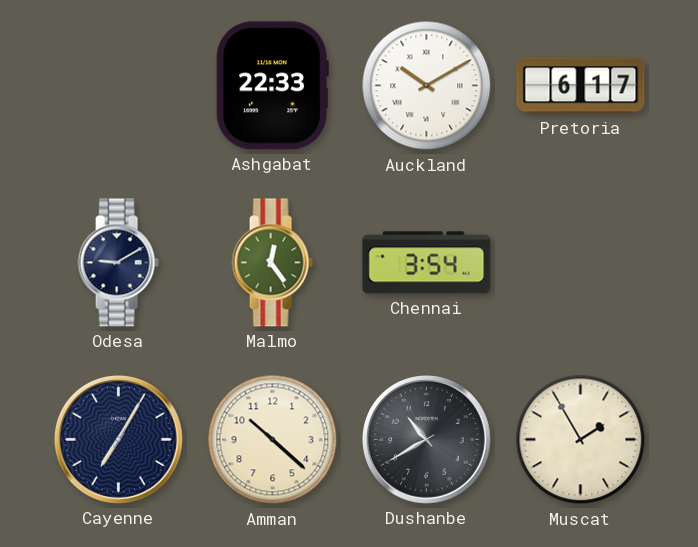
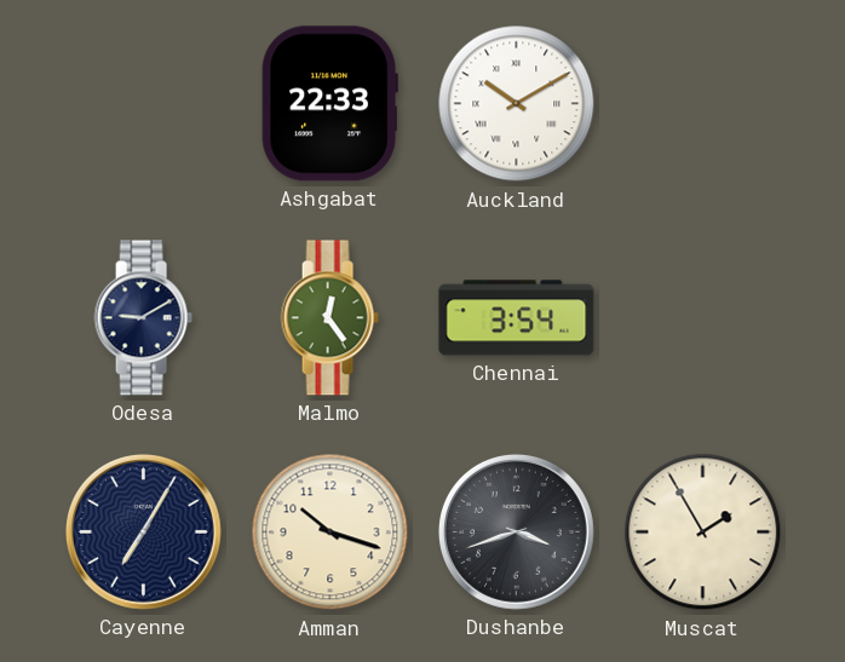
Pretoria: 6:17 -> none (581, 86)
Amman: 10:22 -> 10:18 (330, 533)
Dushanbe: 10:40 -> 3:42 (516, 531)
